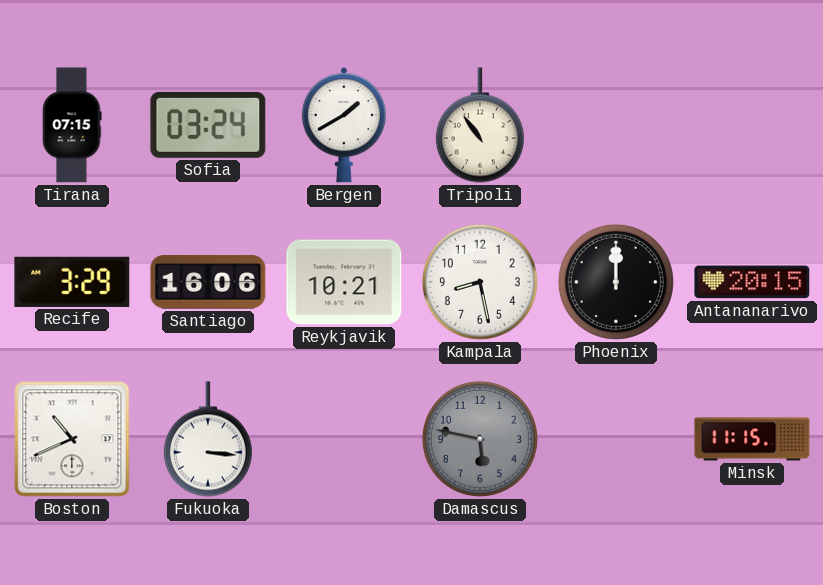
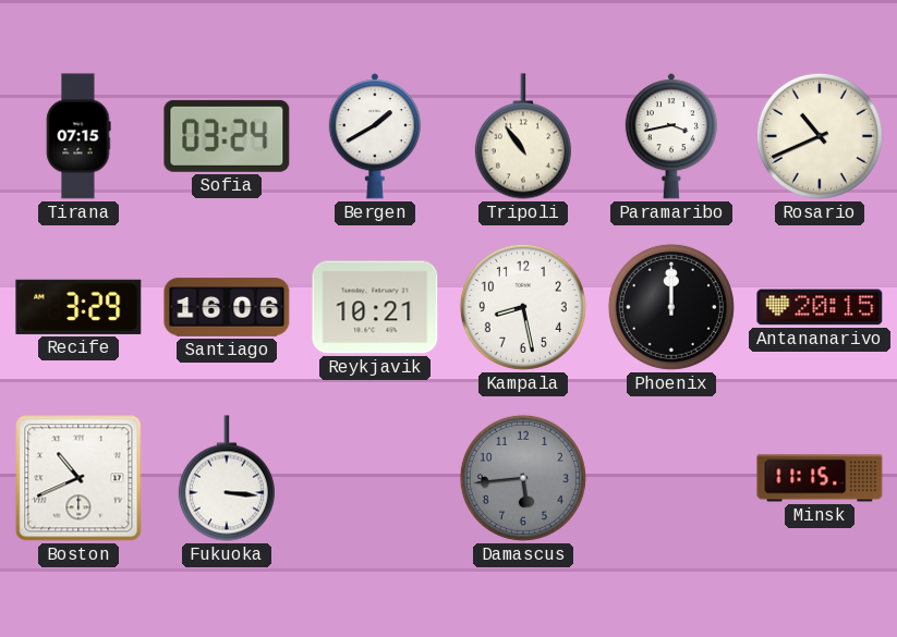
Paramaribo: none -> 3:43 (671, 136)
Rosario: none -> 10:41 (820, 136)
Damascus: 5:47 -> 5:44 (523, 478)
